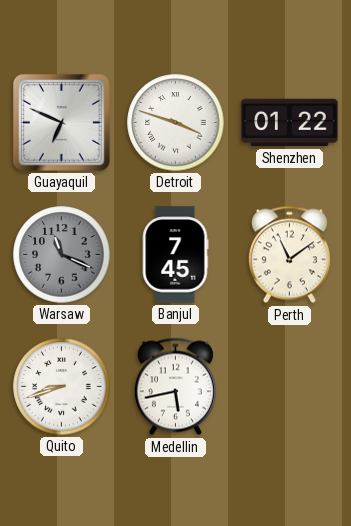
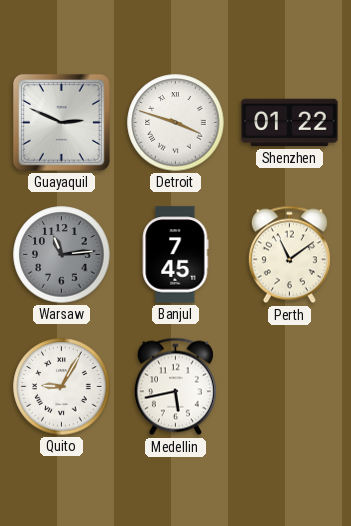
Guayaquil: 6:49 -> 2:49 (61, 122)
Warsaw: 11:19 -> 11:14 (62, 255)
Quito: 8:42 -> 9:05 (62, 387)
